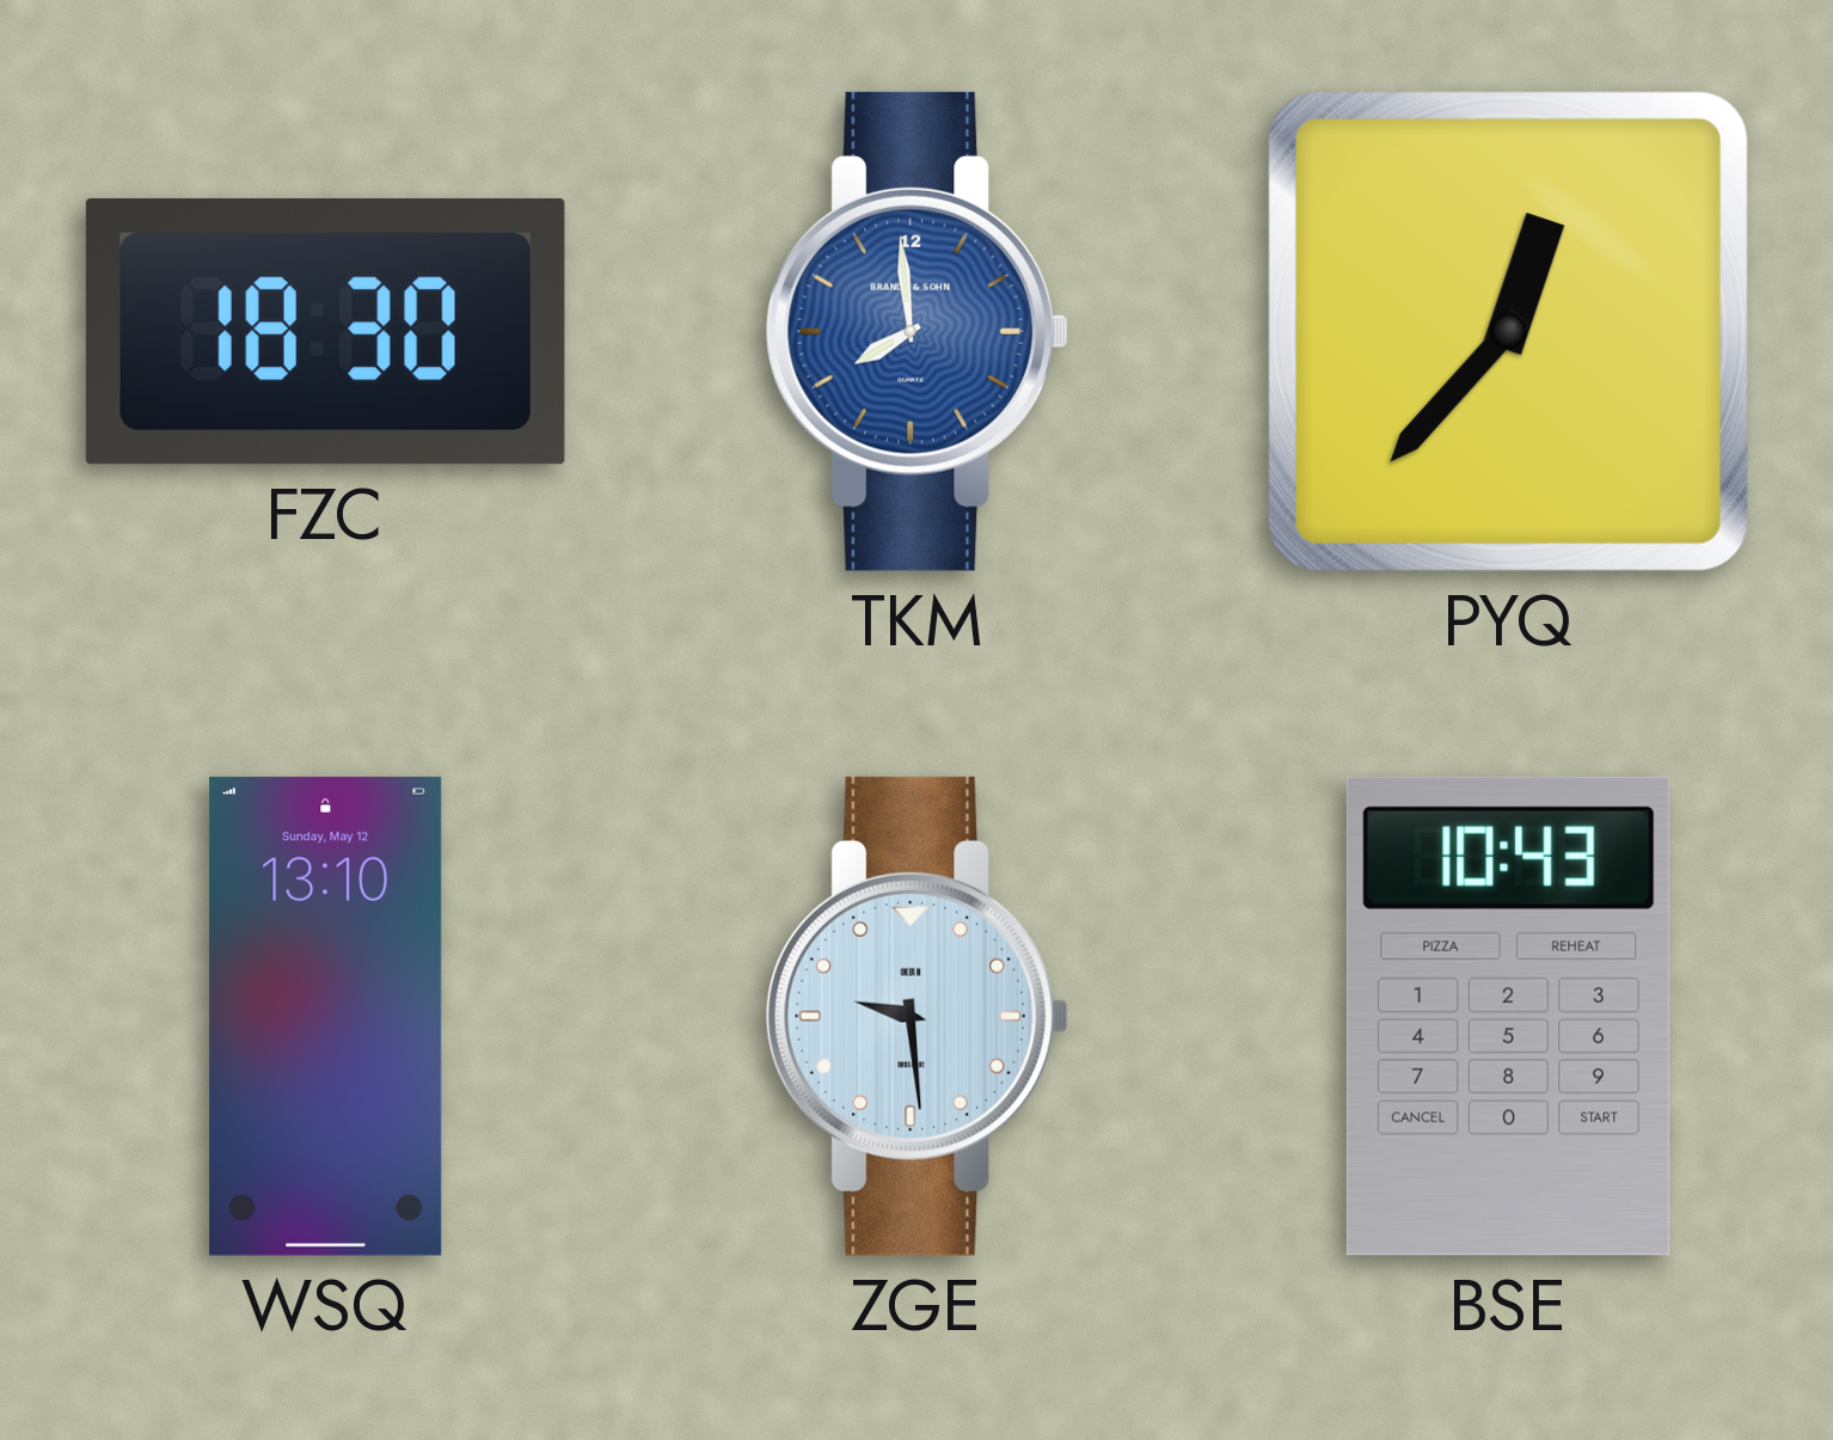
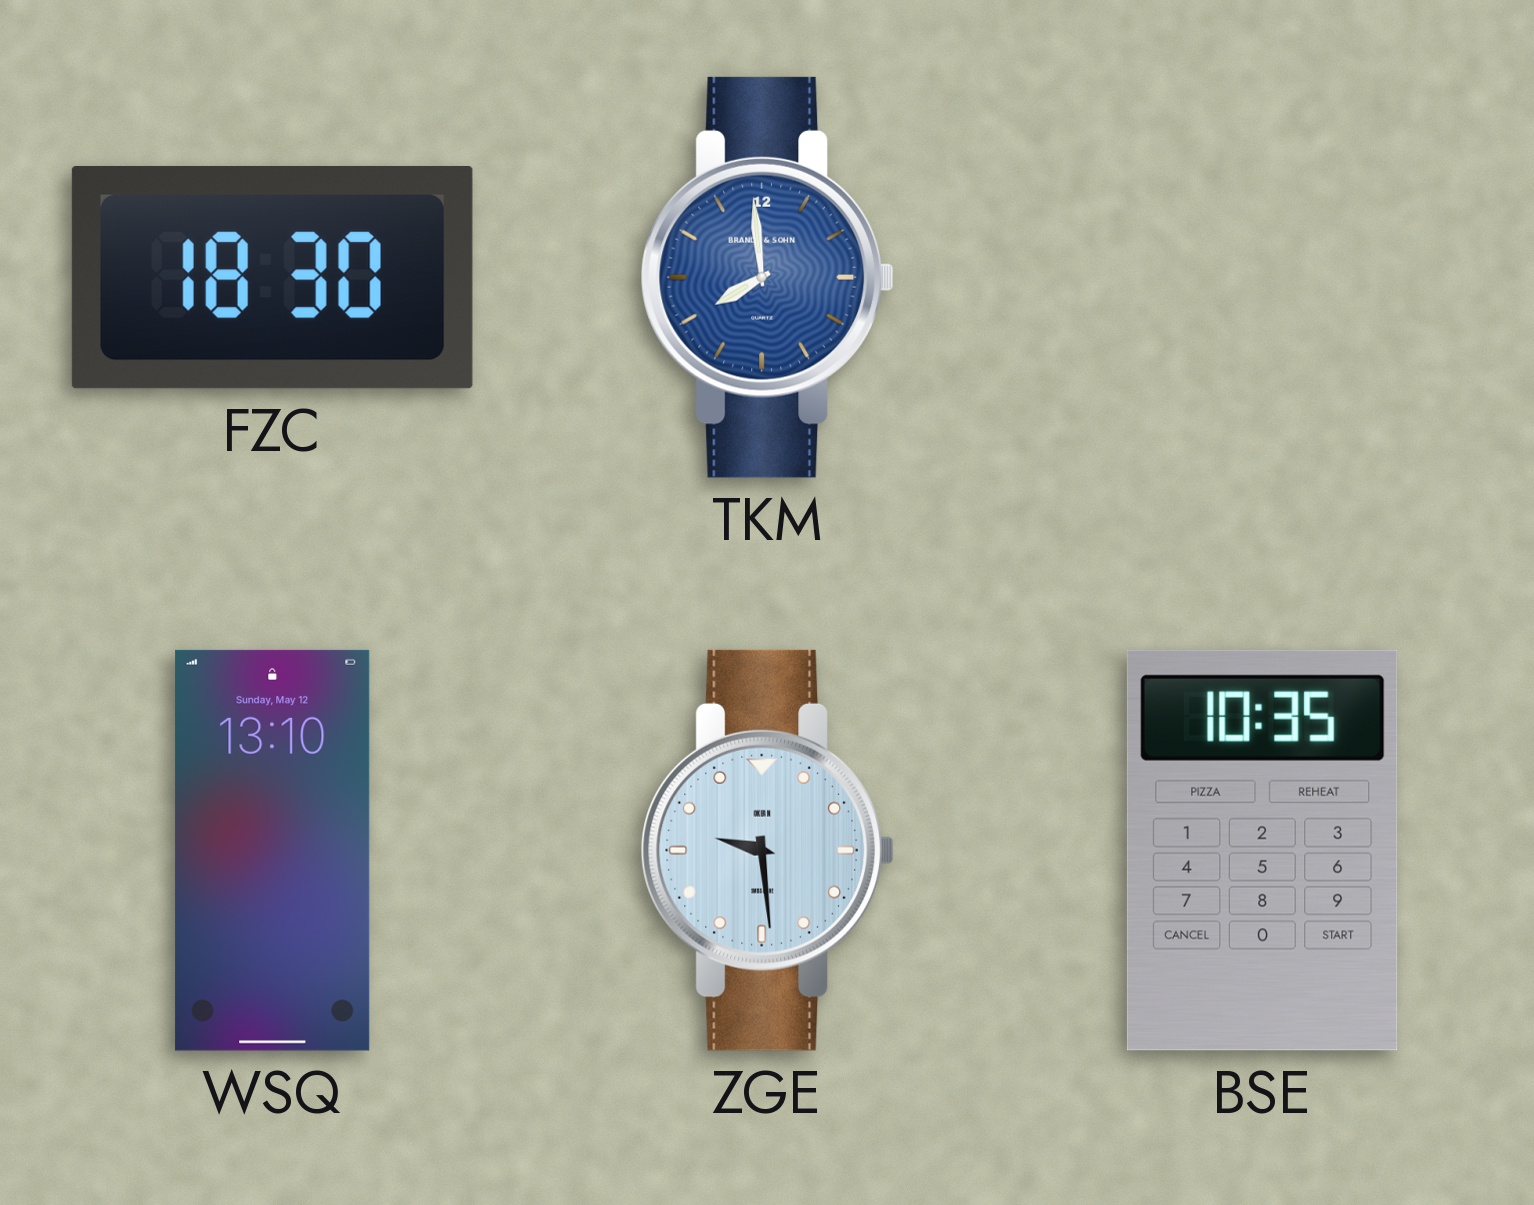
PYQ: 12:37 -> none (1508, 331)
BSE: 10:43 -> 10:35 (1262, 850)
